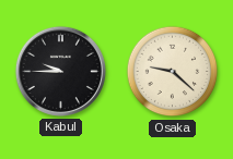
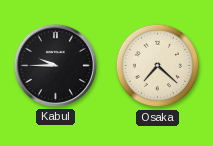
Osaka: 9:22 -> 7:22 (158, 66)
